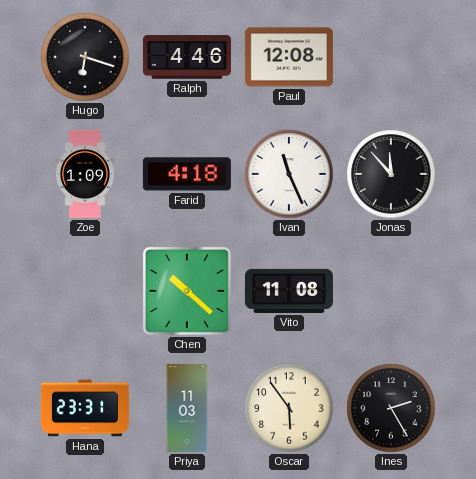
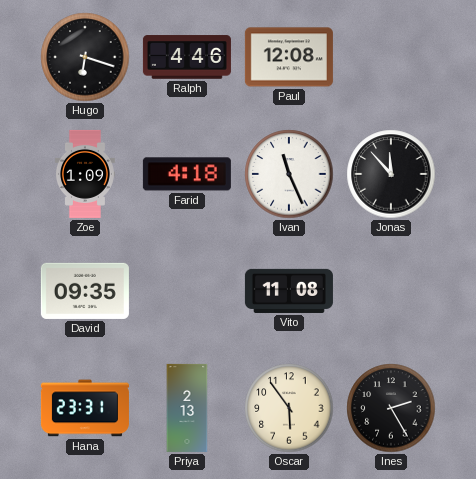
David: none -> 09:35 (85, 291)
Chen: 10:22 -> none (187, 291)
Priya: 11:03 -> 2:13 (187, 408)
